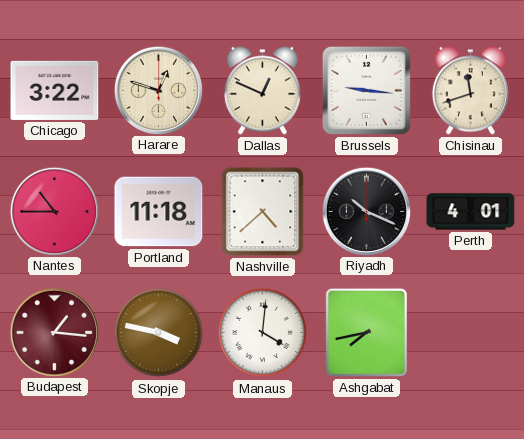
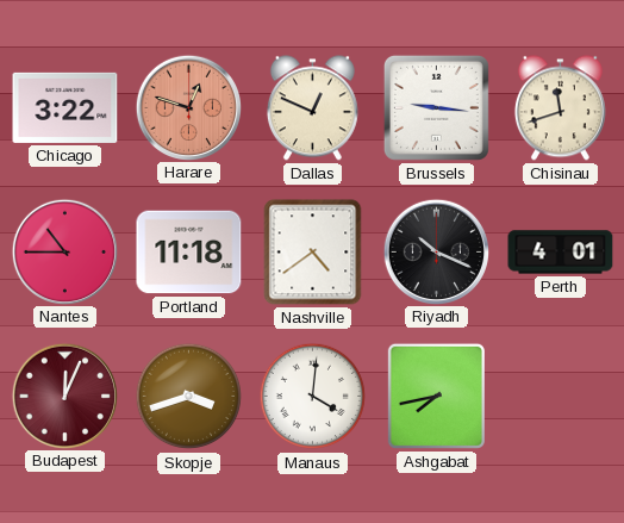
Harare dial: cream -> salmon (188, 107)
Nashville: 4:38 -> 4:39 (313, 253)
Budapest: 1:16 -> 12:04 (64, 396)
Skopje: 3:47 -> 3:42 (189, 397)
